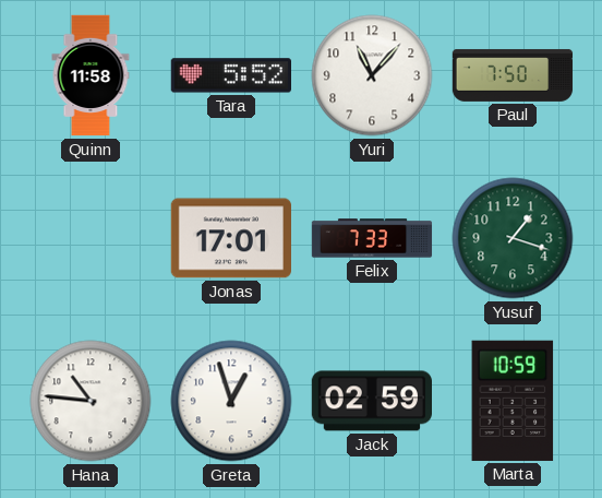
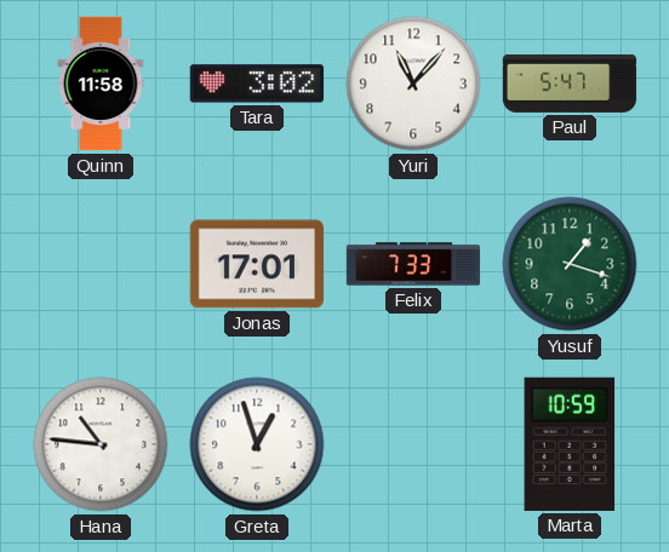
Tara: 5:52 -> 3:02 (256, 84)
Paul: 7:50 -> 5:47 (570, 84)
Jack: 02:59 -> none (371, 401)
